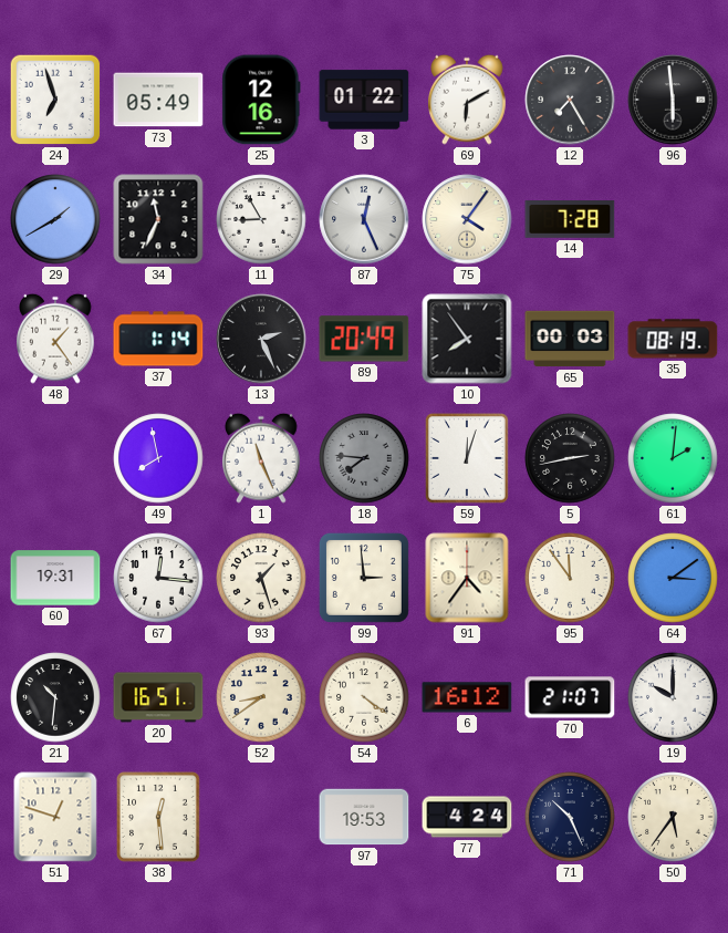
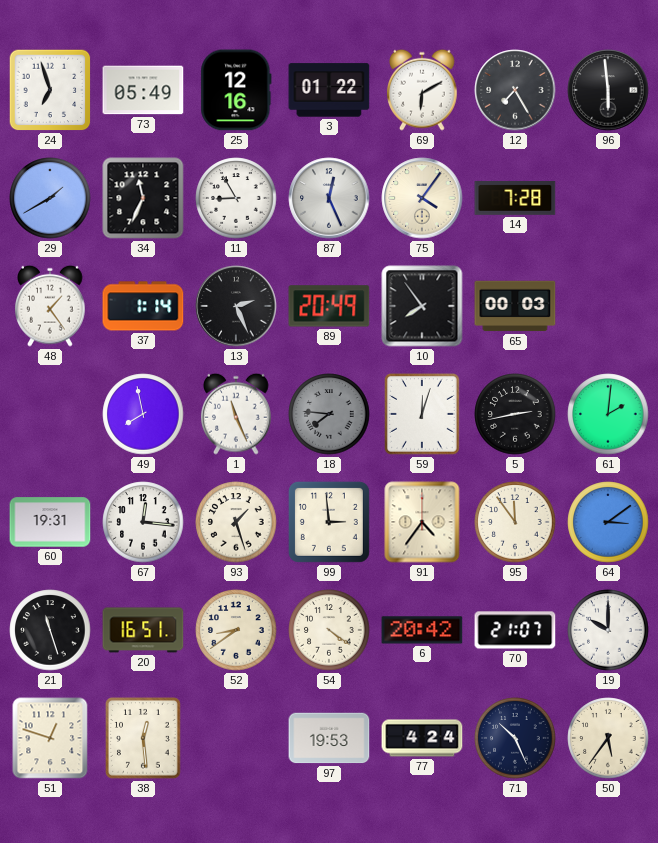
35: 08:19 -> none (673, 339)
21: 10:31 -> 11:27 (50, 630)
6: 16:12 -> 20:42 (422, 630)
